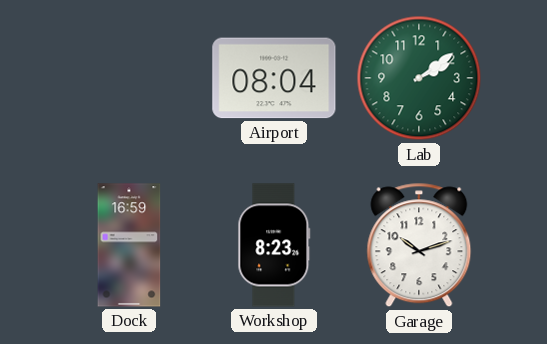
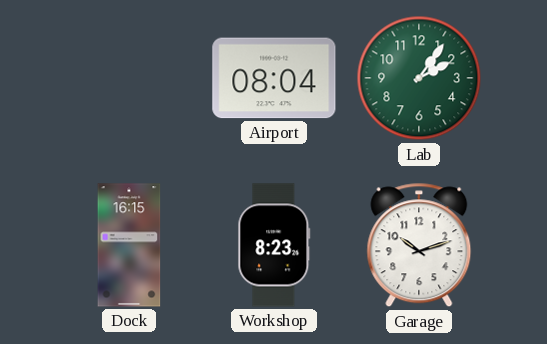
Lab: 2:09 -> 2:06 (419, 78)
Dock: 16:59 -> 16:15 (129, 245)
